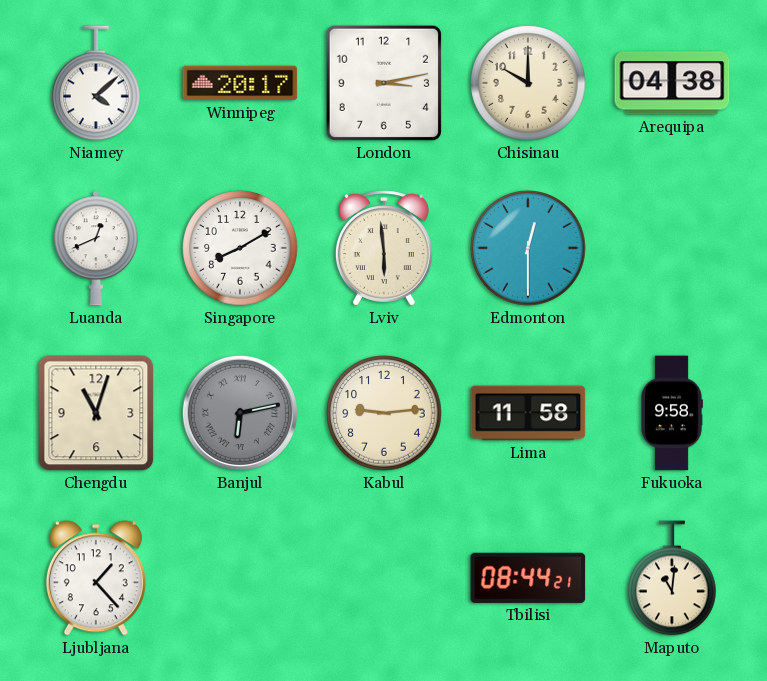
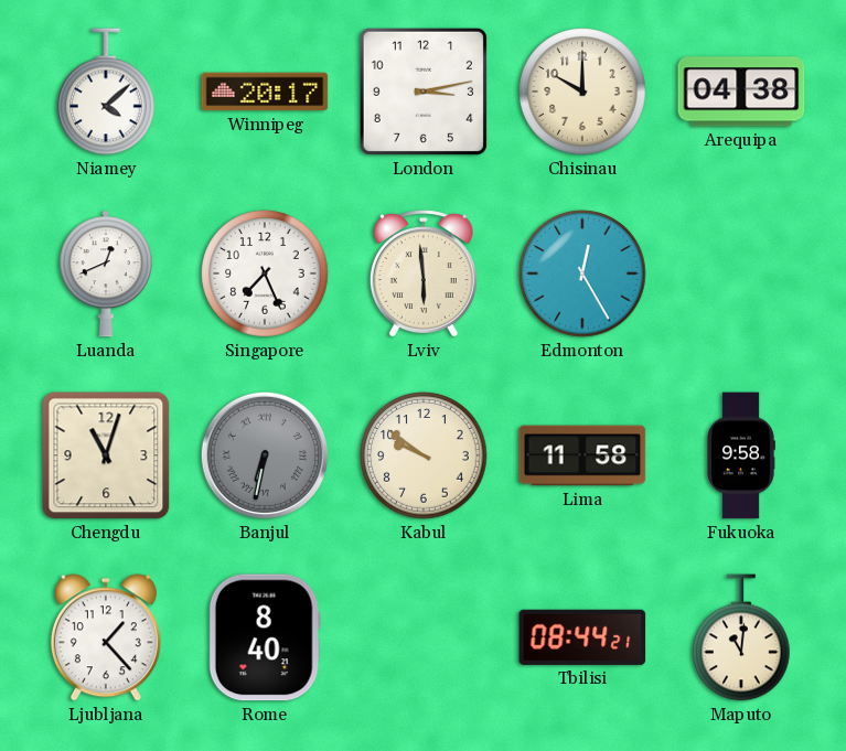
Singapore: 8:10 -> 7:26 (265, 273)
Edmonton: 12:30 -> 12:25 (582, 273)
Banjul: 6:13 -> 6:32 (265, 455)
Kabul: 9:14 -> 9:51 (424, 455)
Rome: none -> 8:40 (265, 637)
